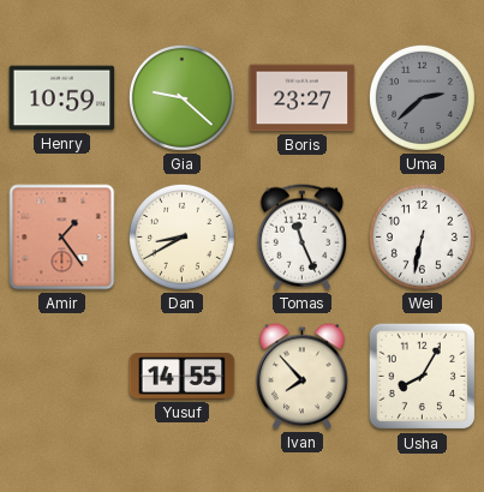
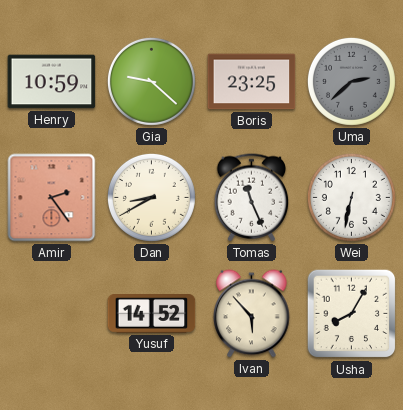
Boris: 23:27 -> 23:25 (252, 82)
Amir: 1:24 -> 2:24 (52, 198)
Yusuf: 14:55 -> 14:52 (152, 314)
Ivan: 7:53 -> 5:53 (252, 314)
